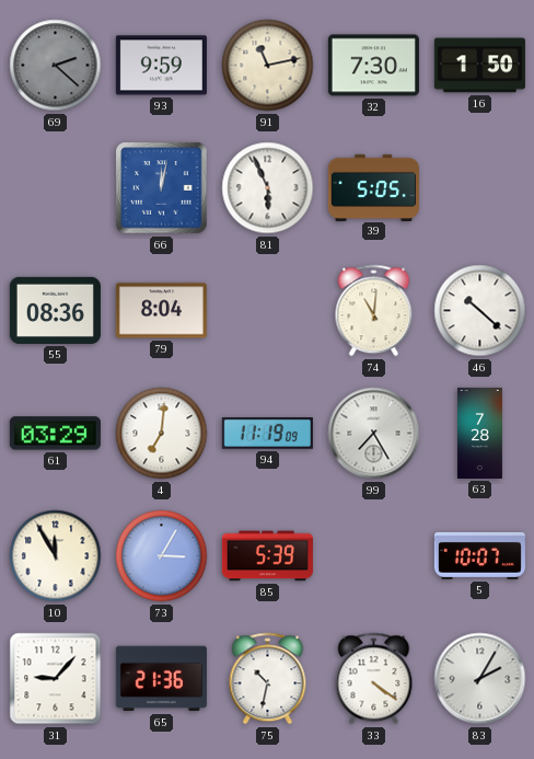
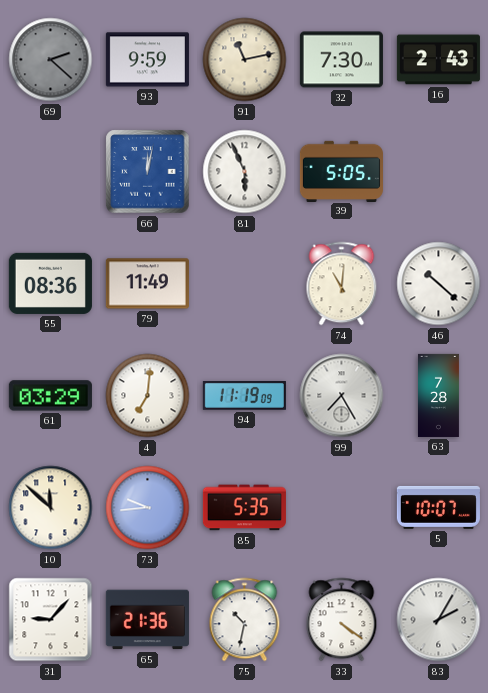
16: 1:50 -> 2:43 (438, 60)
79: 8:04 -> 11:49 (147, 284)
10: 11:55 -> 11:52 (51, 508)
73: 3:05 -> 9:44 (148, 508)
85: 5:39 -> 5:35 (244, 508)
